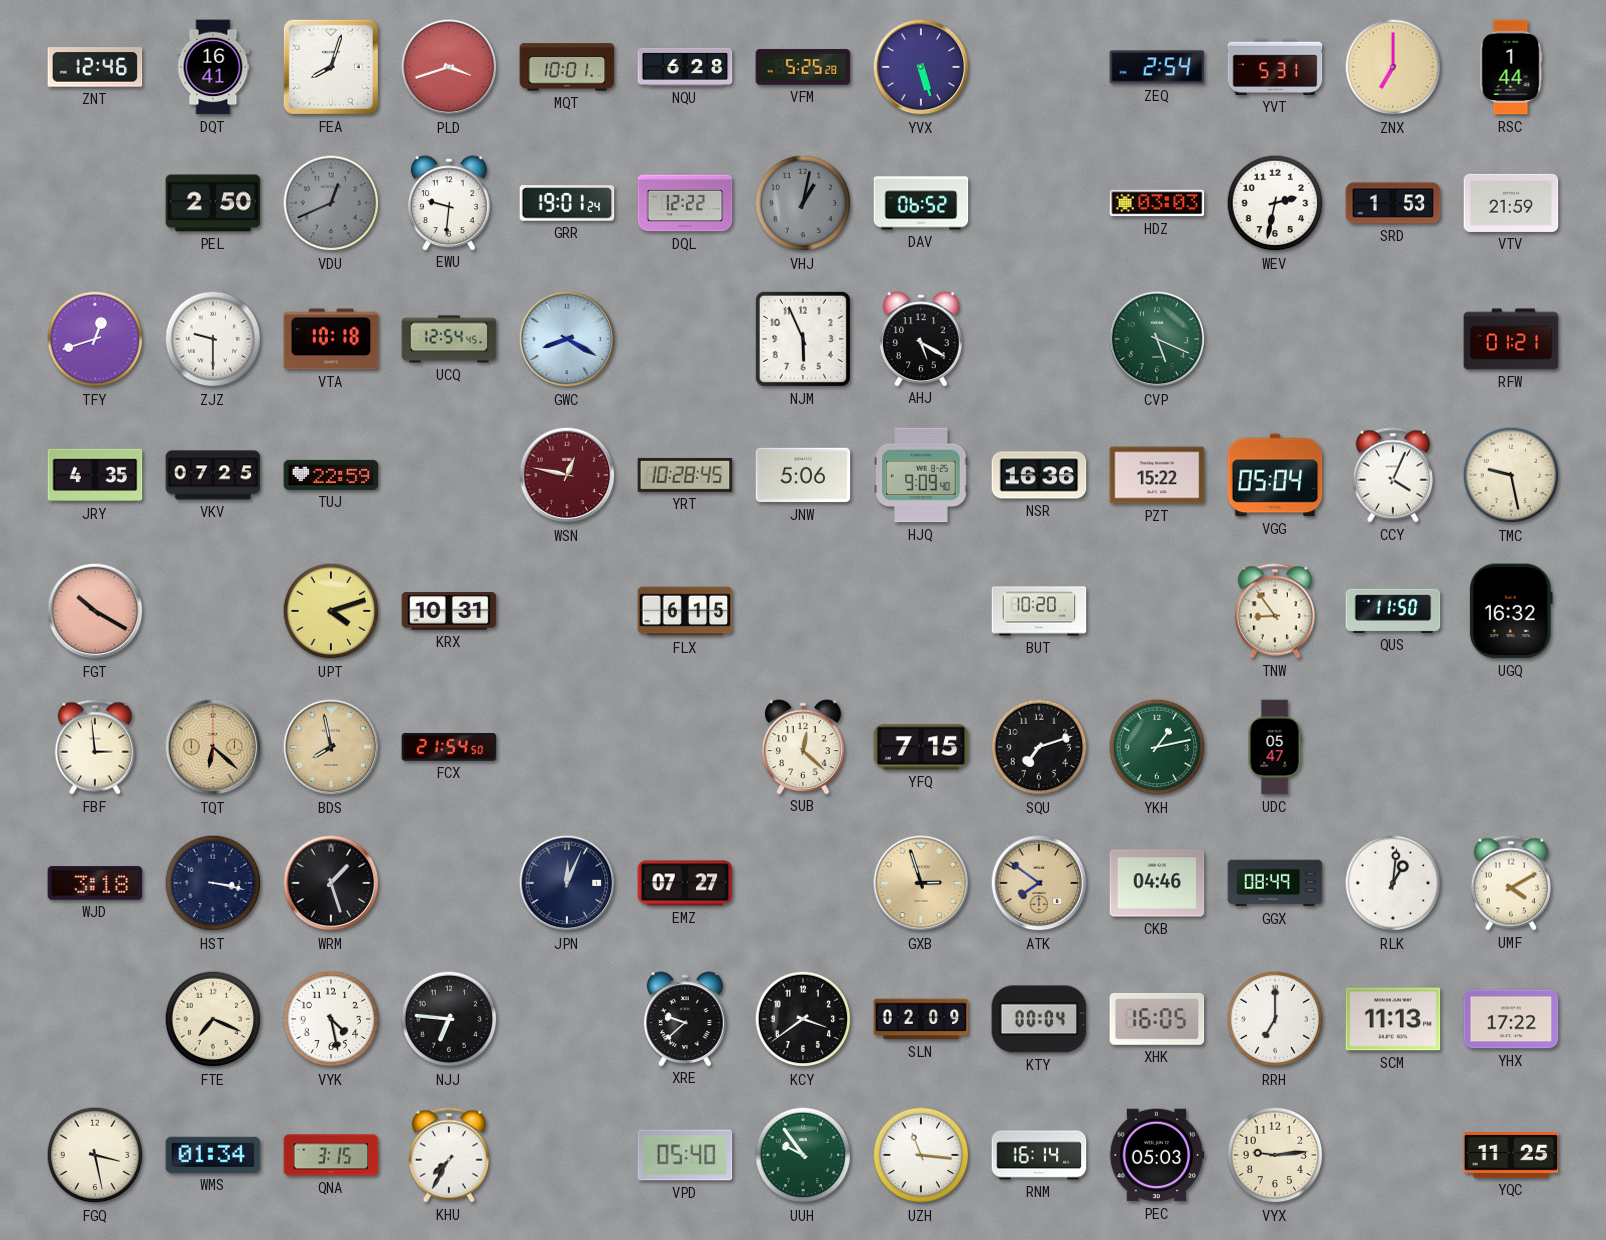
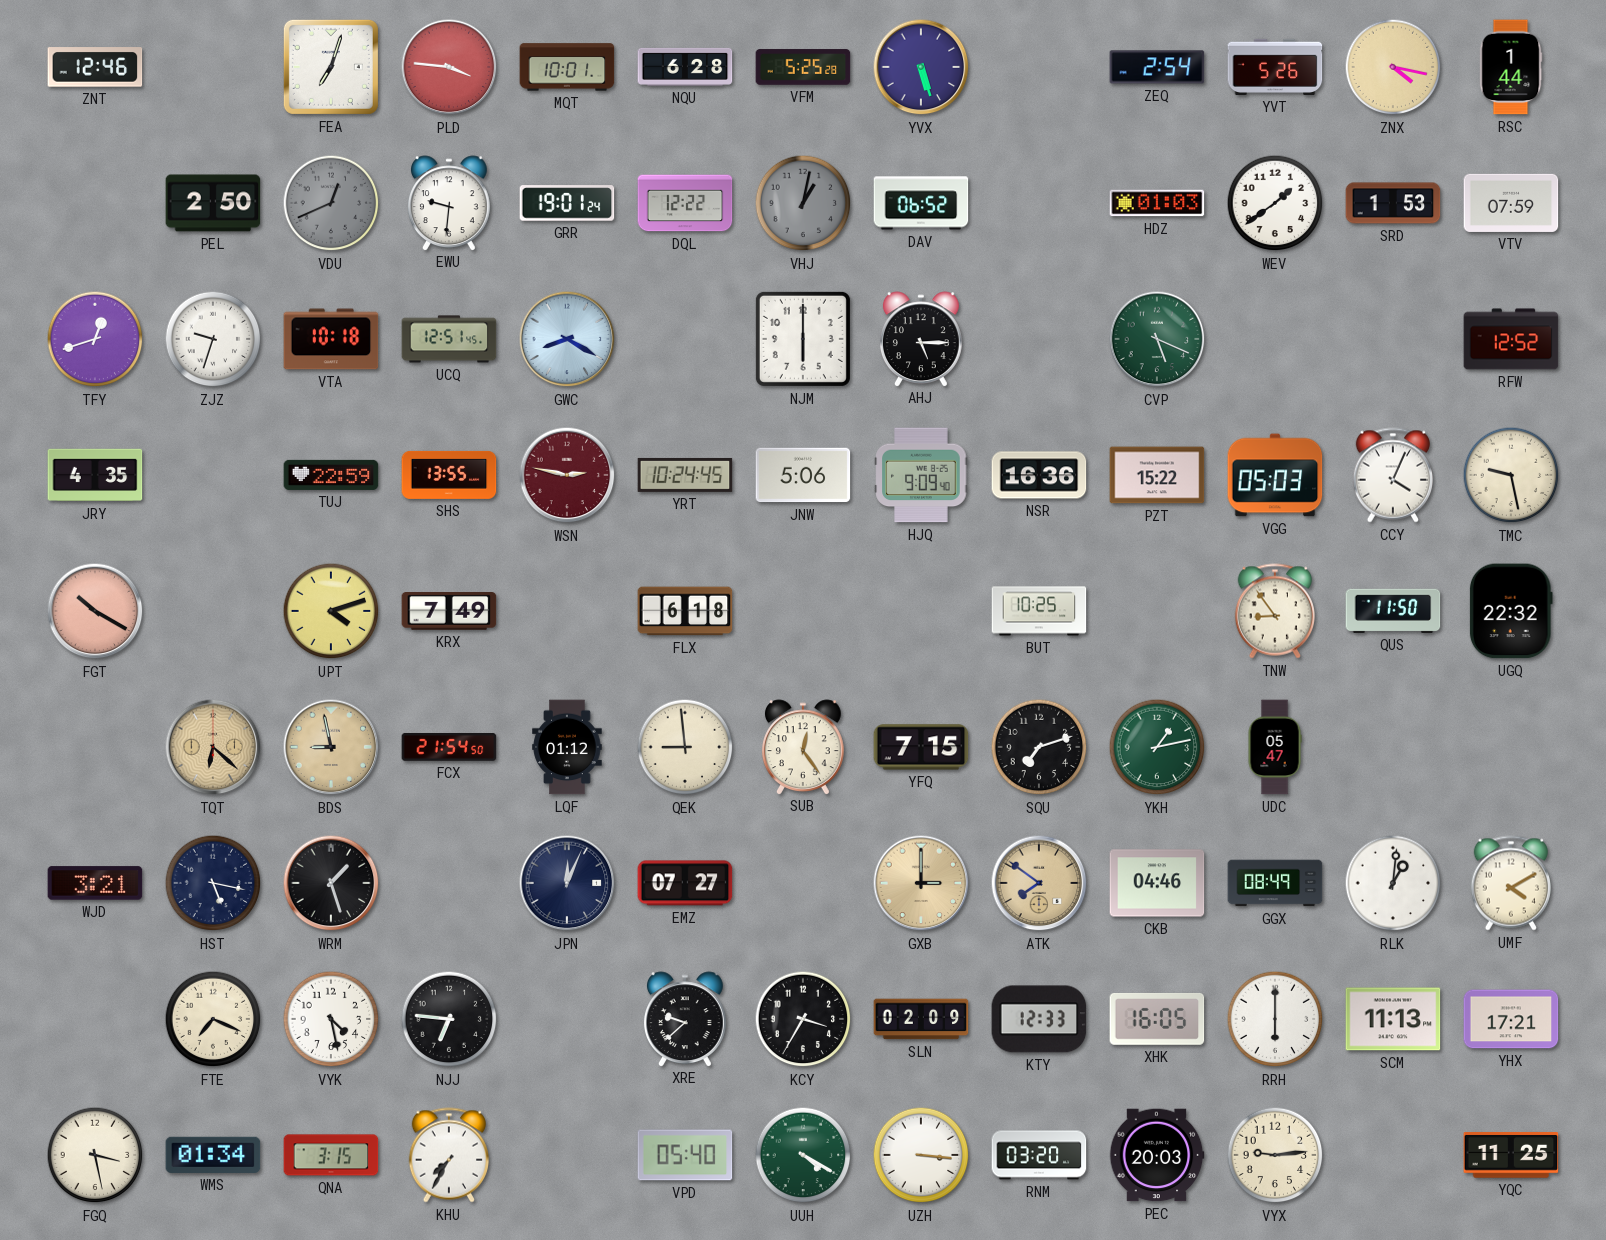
DQT: 16:41 -> none (213, 67)
FEA: 8:03 -> 7:03 (331, 67)
PLD: 3:42 -> 3:46 (449, 67)
YVT: 5:31 -> 5:26 (1275, 67)
ZNX: 7:00 -> 4:17 (1393, 67)
HDZ: 03:03 -> 01:03 (1157, 203)
WEV: 2:32 -> 1:39 (1275, 203)
VTV: 21:59 -> 07:59 (1511, 203)
ZJZ: 9:30 -> 9:33 (213, 339)
UCQ: 12:54 -> 12:51 (449, 339)
NJM: 5:56 -> 6:00 (803, 339)
AHJ: 5:20 -> 5:15 (921, 339)
RFW: 01:21 -> 12:52 (1511, 339)
VKV: 07:25 -> none (213, 475)
SHS: none -> 13:55 (449, 475)
WSN: 12:47 -> 2:47 (567, 475)
YRT: 10:28 -> 10:24 (685, 475)
VGG: 05:04 -> 05:03 (1275, 475)
KRX: 10:31 -> 7:49 (449, 612)
FLX: 6:15 -> 6:18 (685, 611)
BUT: 10:20 -> 10:25 (1039, 611)
UGQ: 16:32 -> 22:32 (1511, 611)
FBF: 2:59 -> none (94, 747)
BDS: 7:58 -> 8:58 (331, 747)
LQF: none -> 01:12 (567, 747)
QEK: none -> 8:59 (685, 747)
SUB: 12:22 -> 12:24 (803, 747)
WJD: 3:18 -> 3:21 (95, 883)
HST: 3:17 -> 5:17 (213, 883)
GXB: 2:57 -> 3:00 (921, 883)
KCY: 3:39 -> 3:35 (803, 1019)
KTY: 00:04 -> 12:33 (1039, 1019)
RRH: 7:00 -> 6:00 (1275, 1019)
YHX: 17:22 -> 17:21 (1511, 1019)
UUH: 9:54 -> 4:20 (803, 1155)
UZH: 11:16 -> 3:16 (921, 1155)
RNM: 16:14 -> 03:20 (1039, 1155)
PEC: 05:03 -> 20:03 (1157, 1155)
